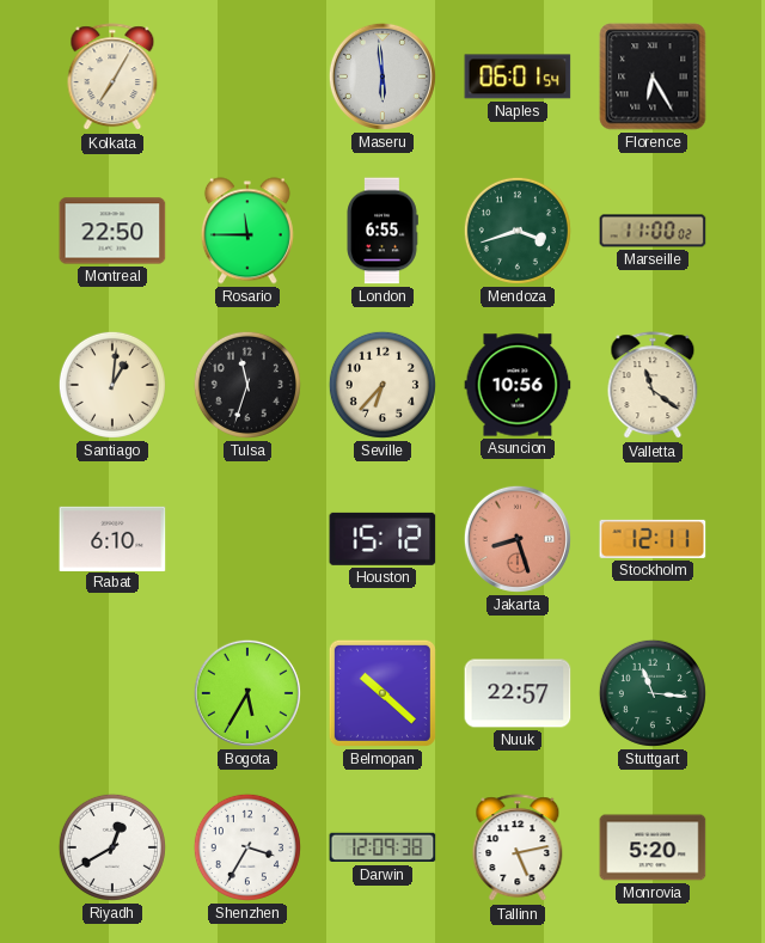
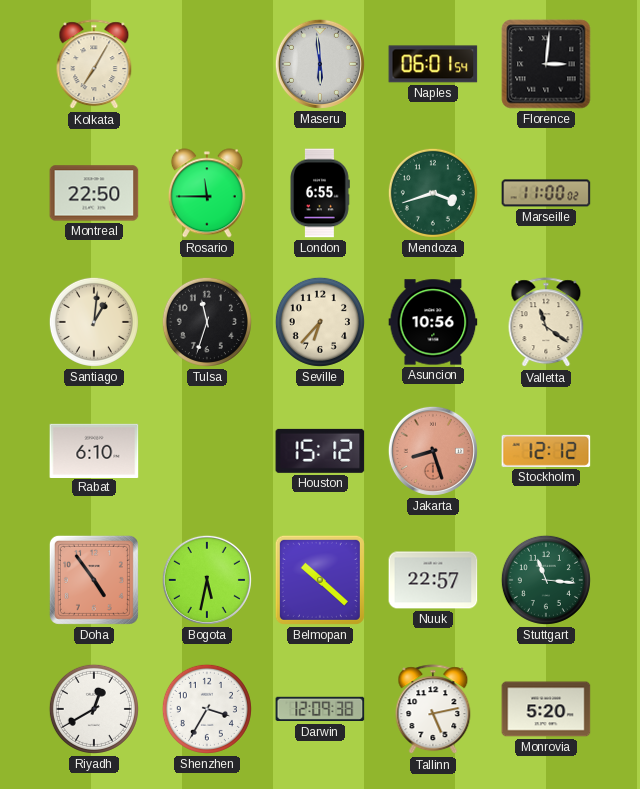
Florence: 6:25 -> 3:01 (546, 64)
Stockholm: 12:11 -> 12:12 (546, 451)
Doha: none -> 4:54 (94, 580)
Bogota: 5:35 -> 5:32 (207, 580)
